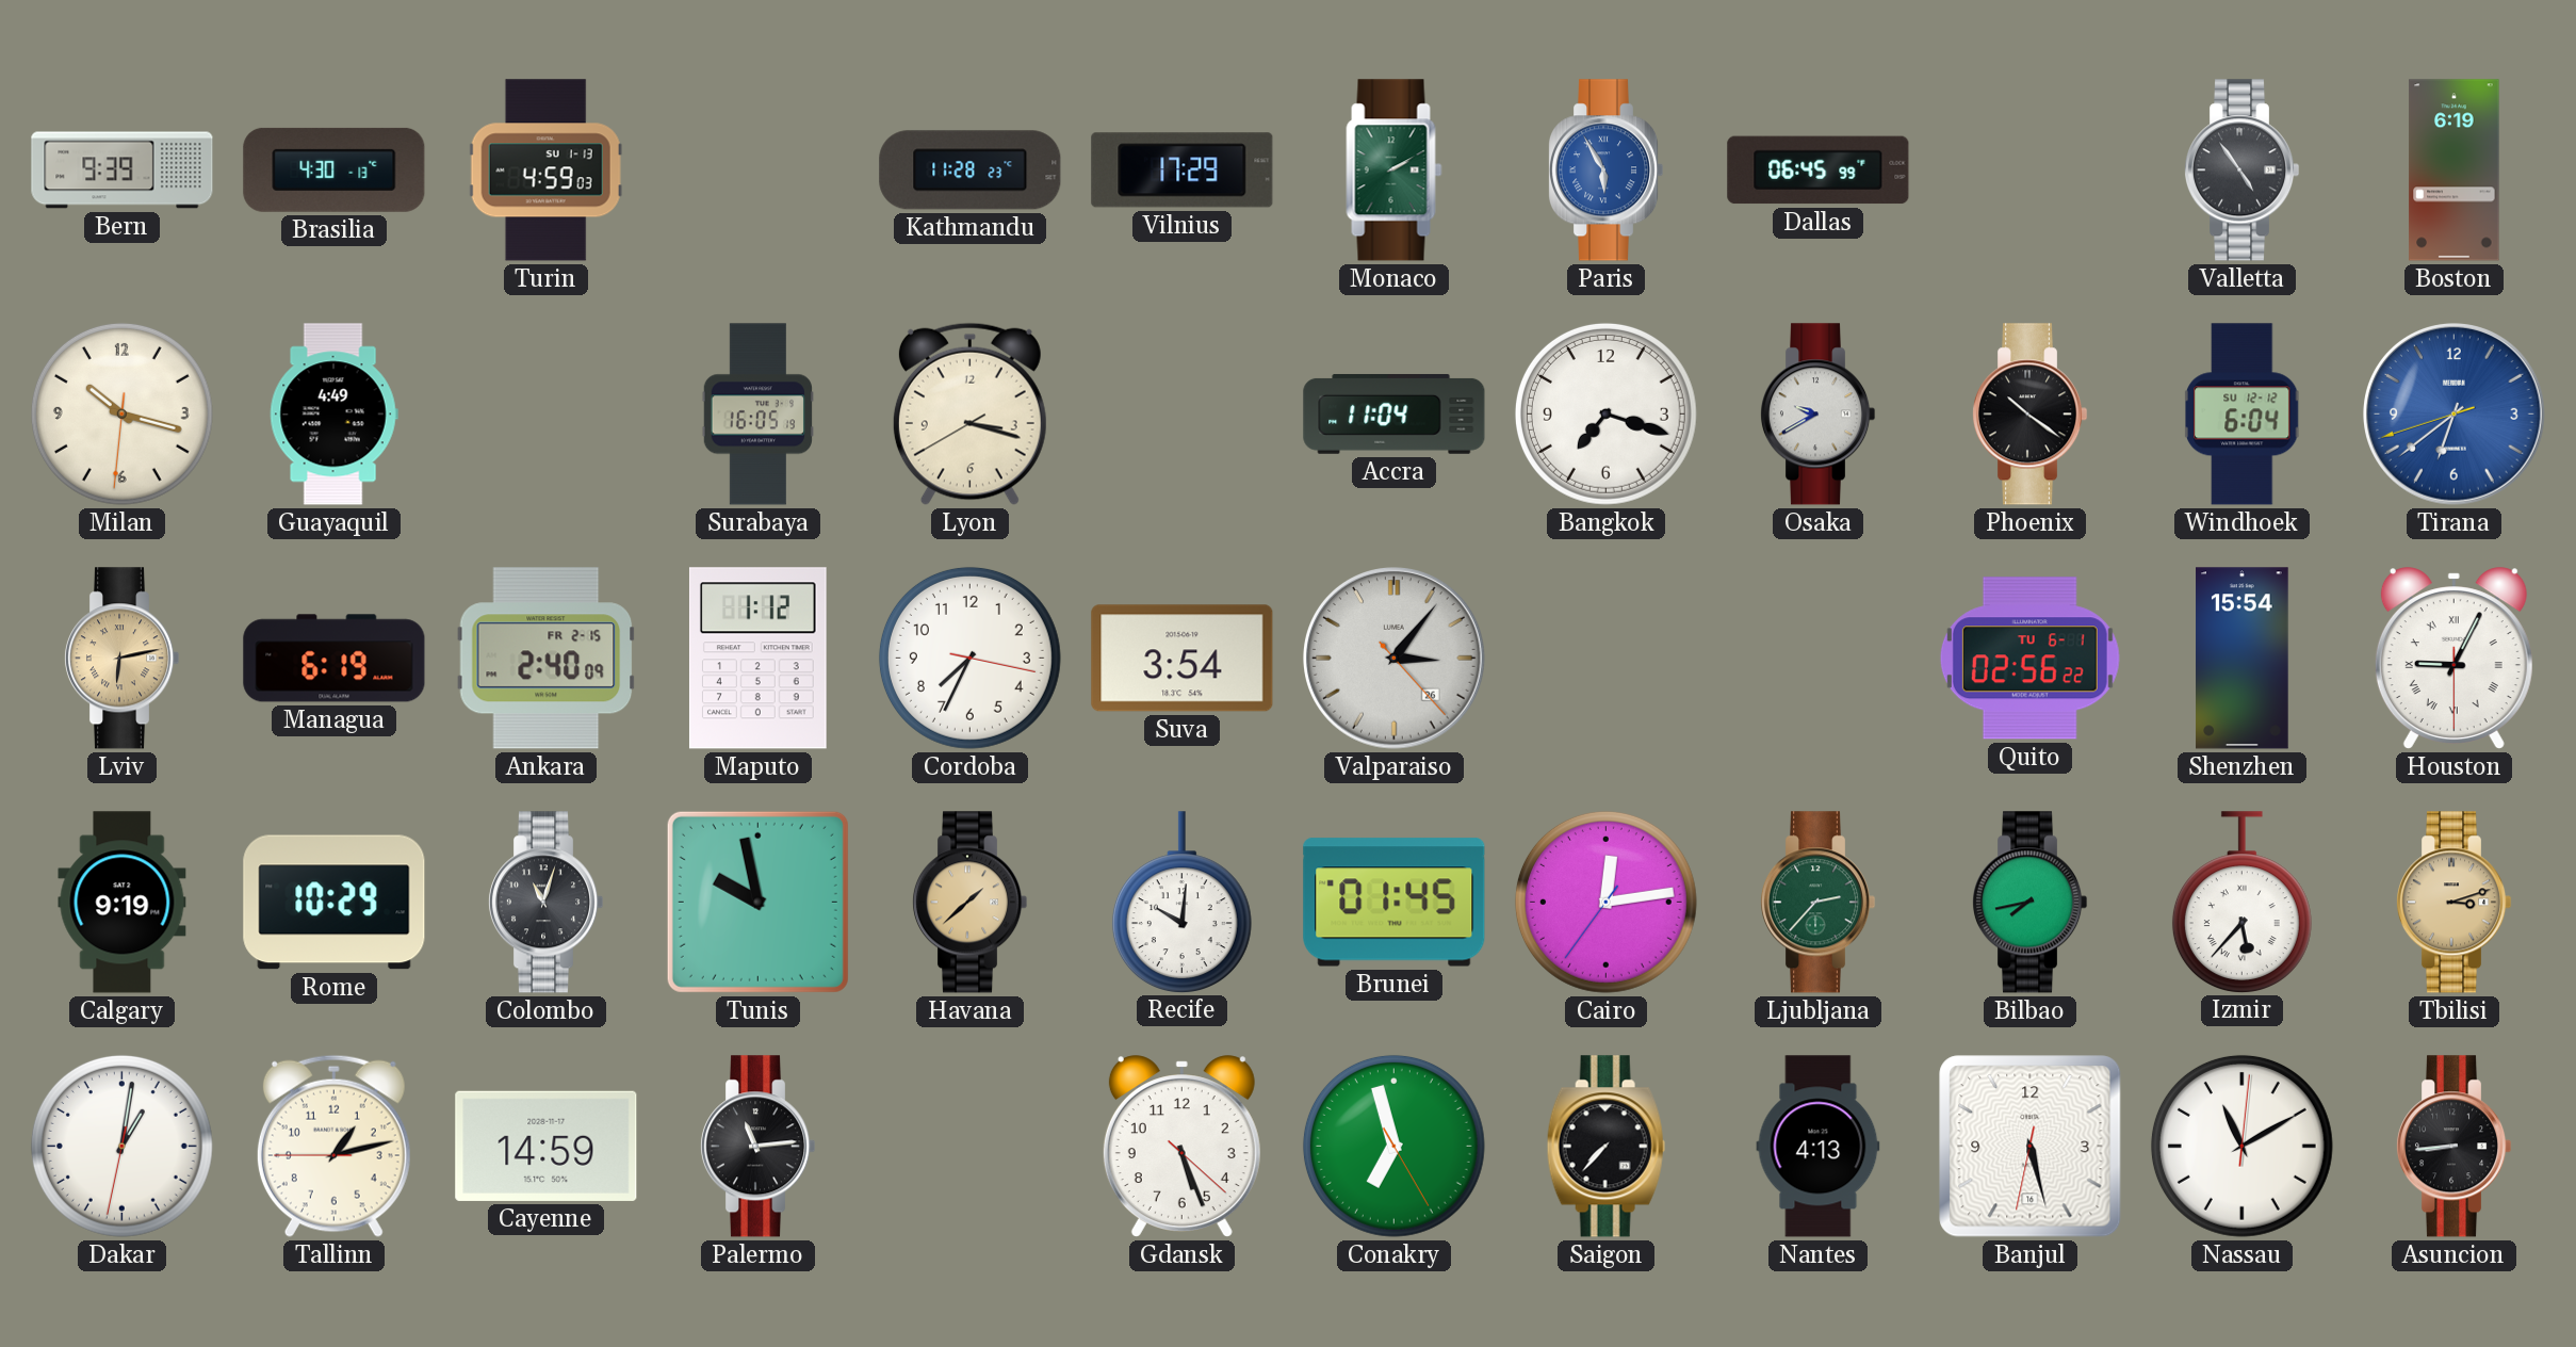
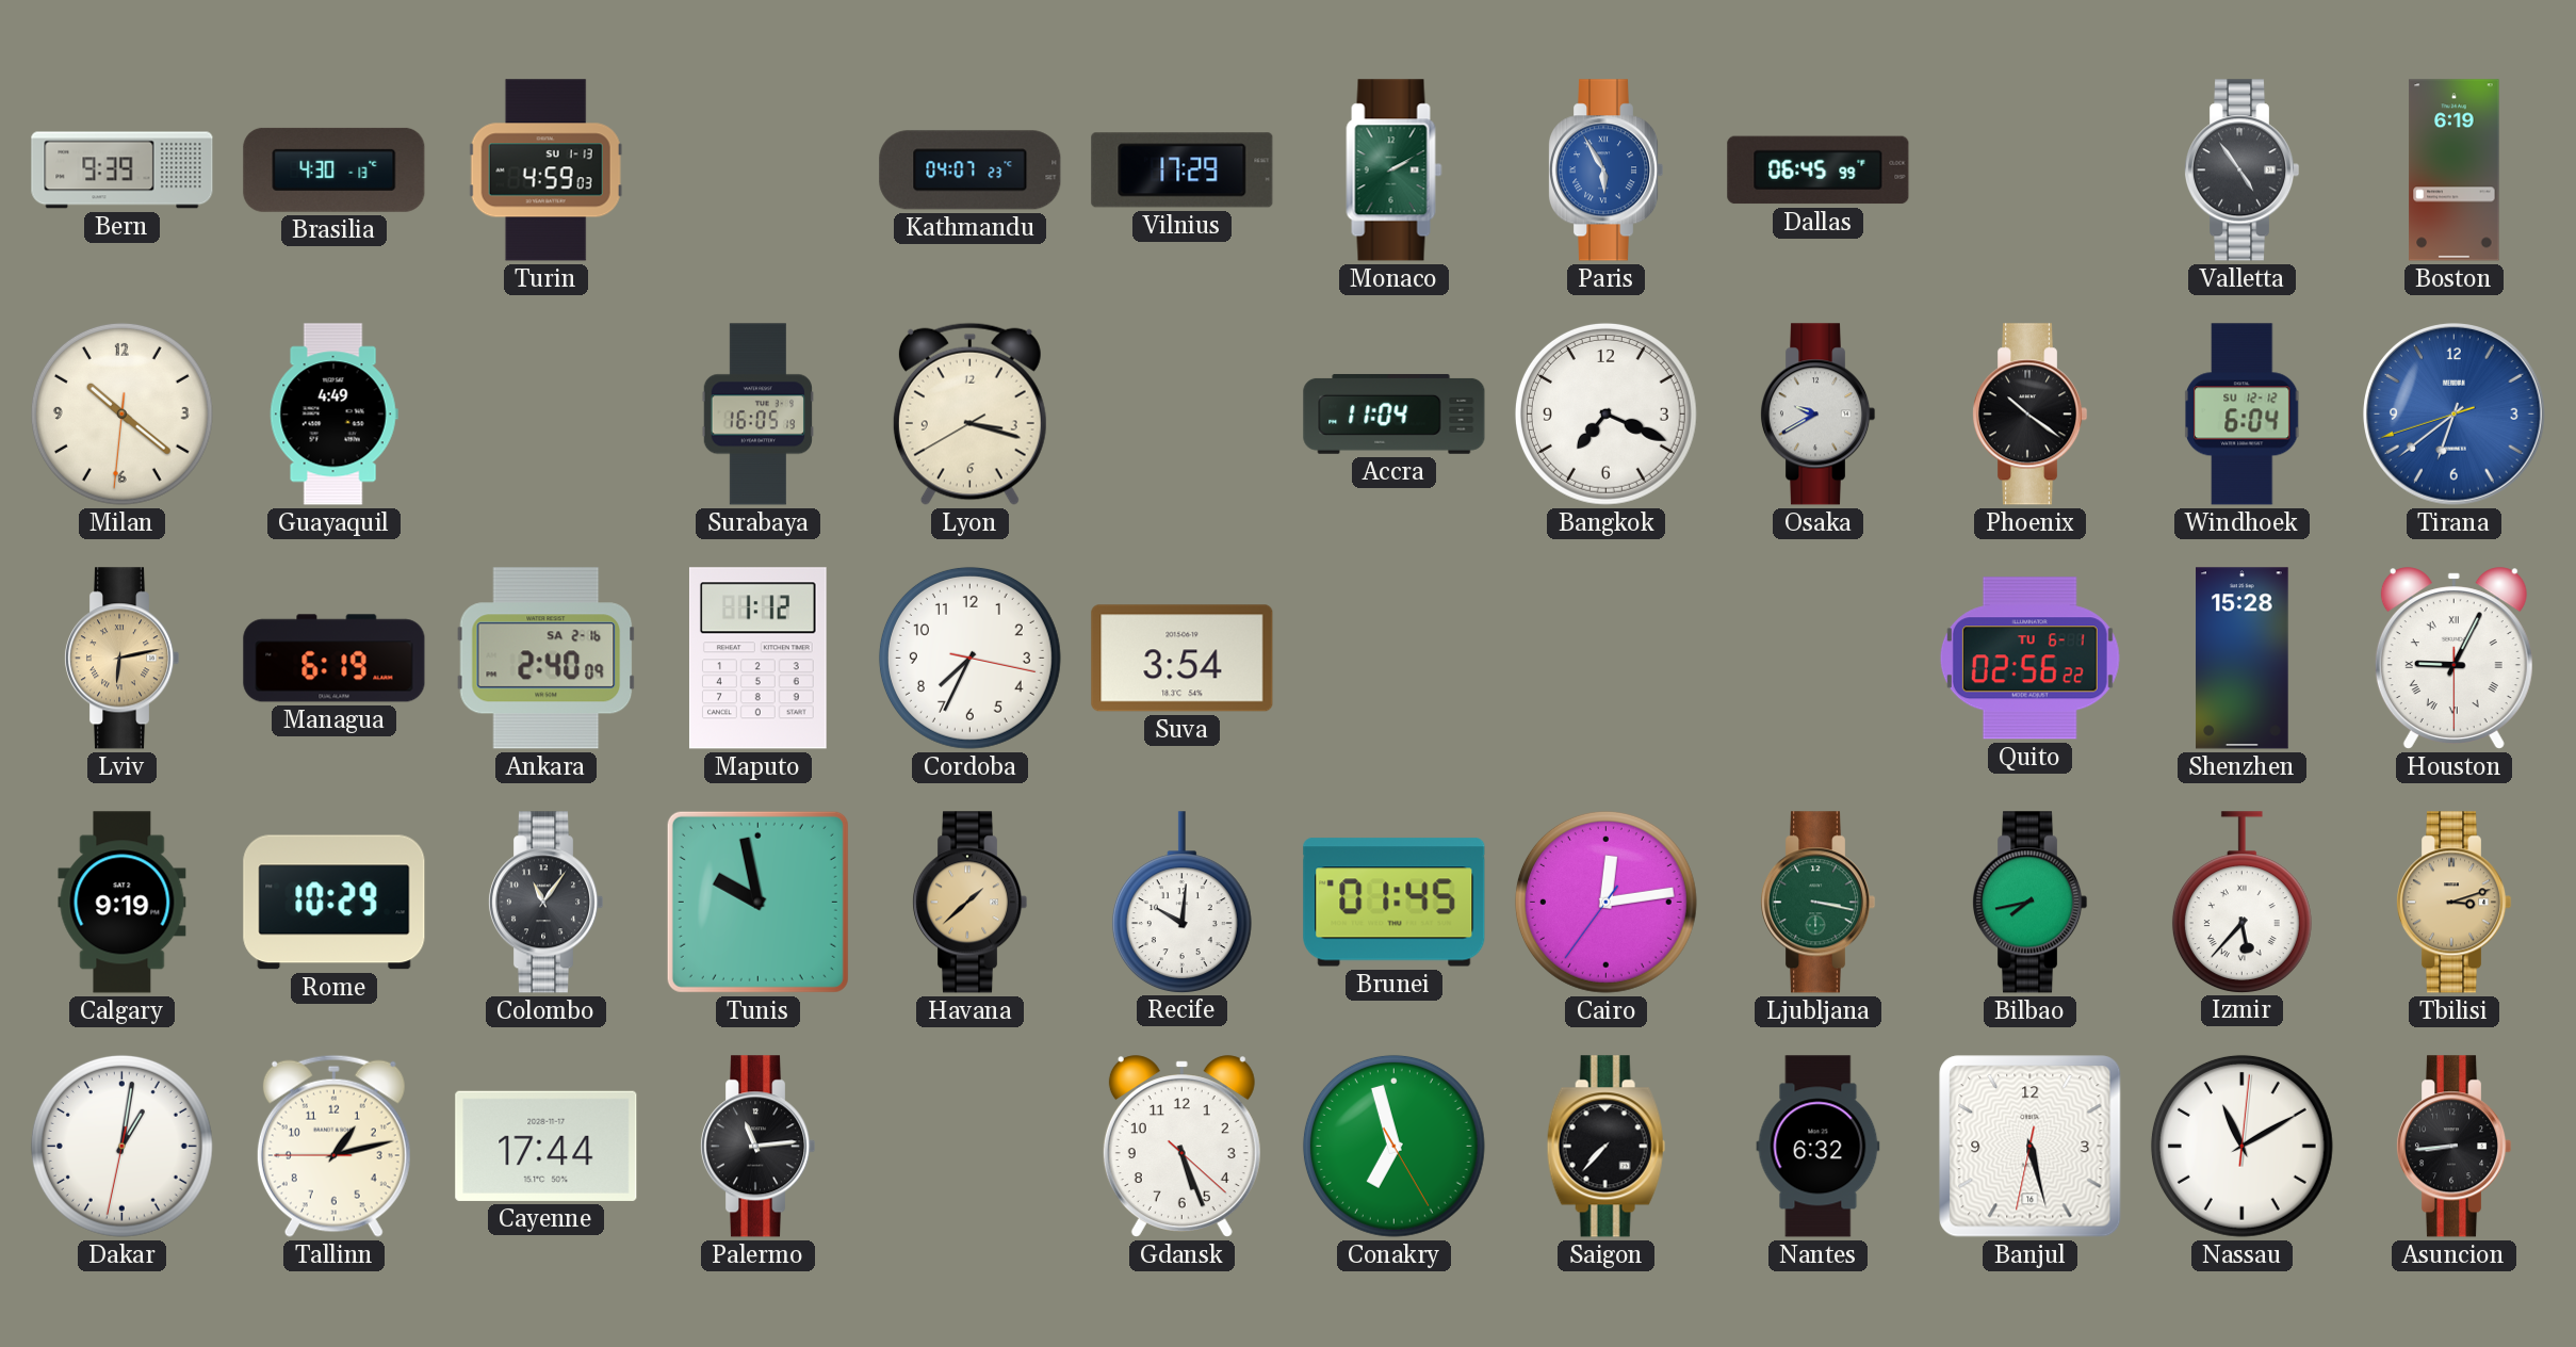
Kathmandu: 11:28 -> 04:07 (971, 171)
Milan: 10:17 -> 10:21 (121, 413)
Bangkok: 7:18 -> 7:19 (1605, 413)
Ankara date: FR 2-15 -> SA 2-16 (547, 659)
Valparaiso: 3:06 -> none (1395, 659)
Shenzhen: 15:54 -> 15:28 (2243, 659)
Colombo: 11:03 -> 11:06 (545, 903)
Ljubljana: 2:37 -> 3:17 (1817, 903)
Cayenne: 14:59 -> 17:44 (547, 1146)
Nantes: 4:13 -> 6:32 (1819, 1147)
